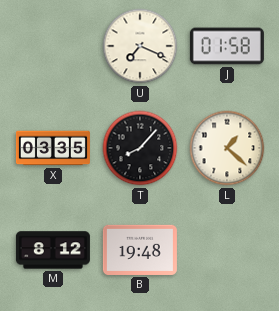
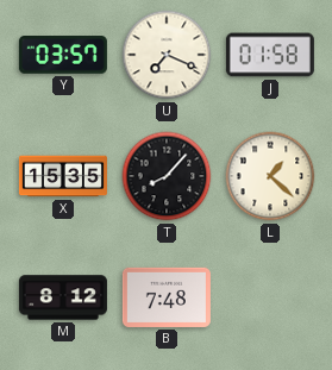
Y: none -> 03:57 (63, 56)
X: 03:35 -> 15:35 (63, 176)
B: 19:48 -> 7:48 (167, 297)
